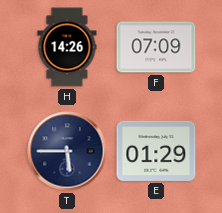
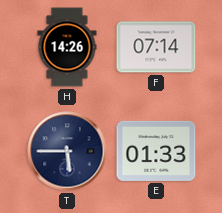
F: 07:09 -> 07:14 (156, 47)
E: 01:29 -> 01:33 (156, 151)
